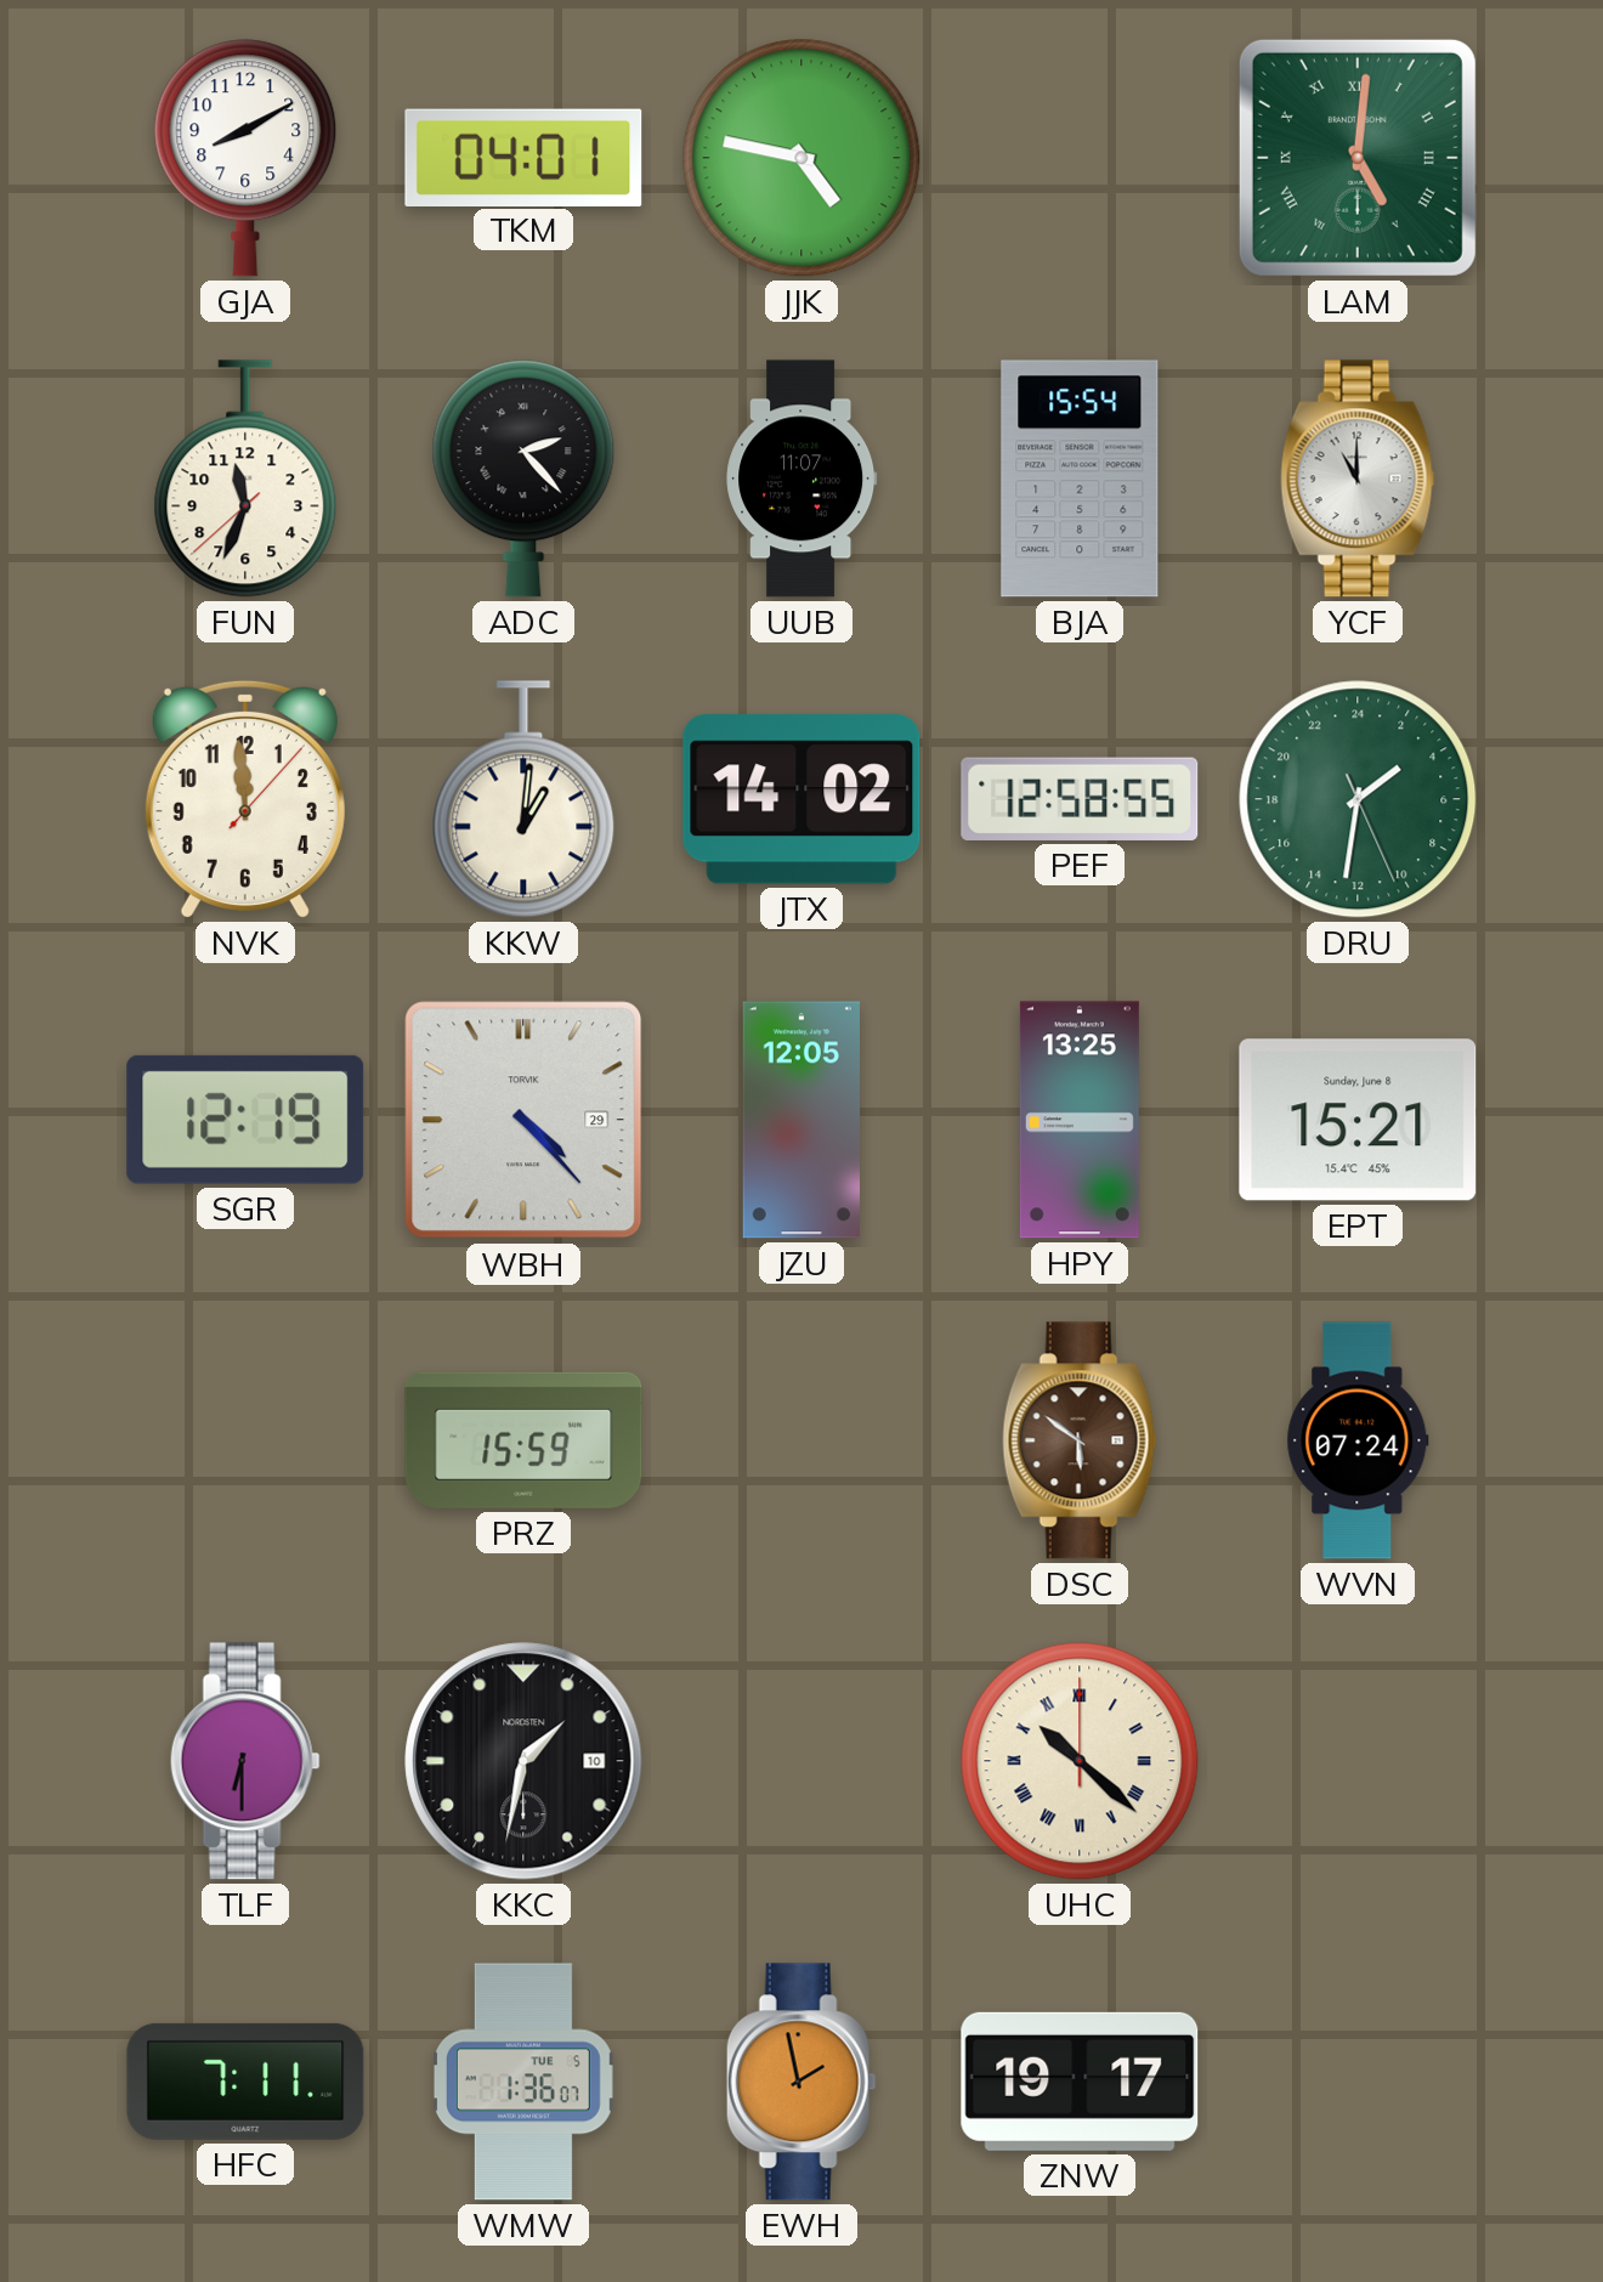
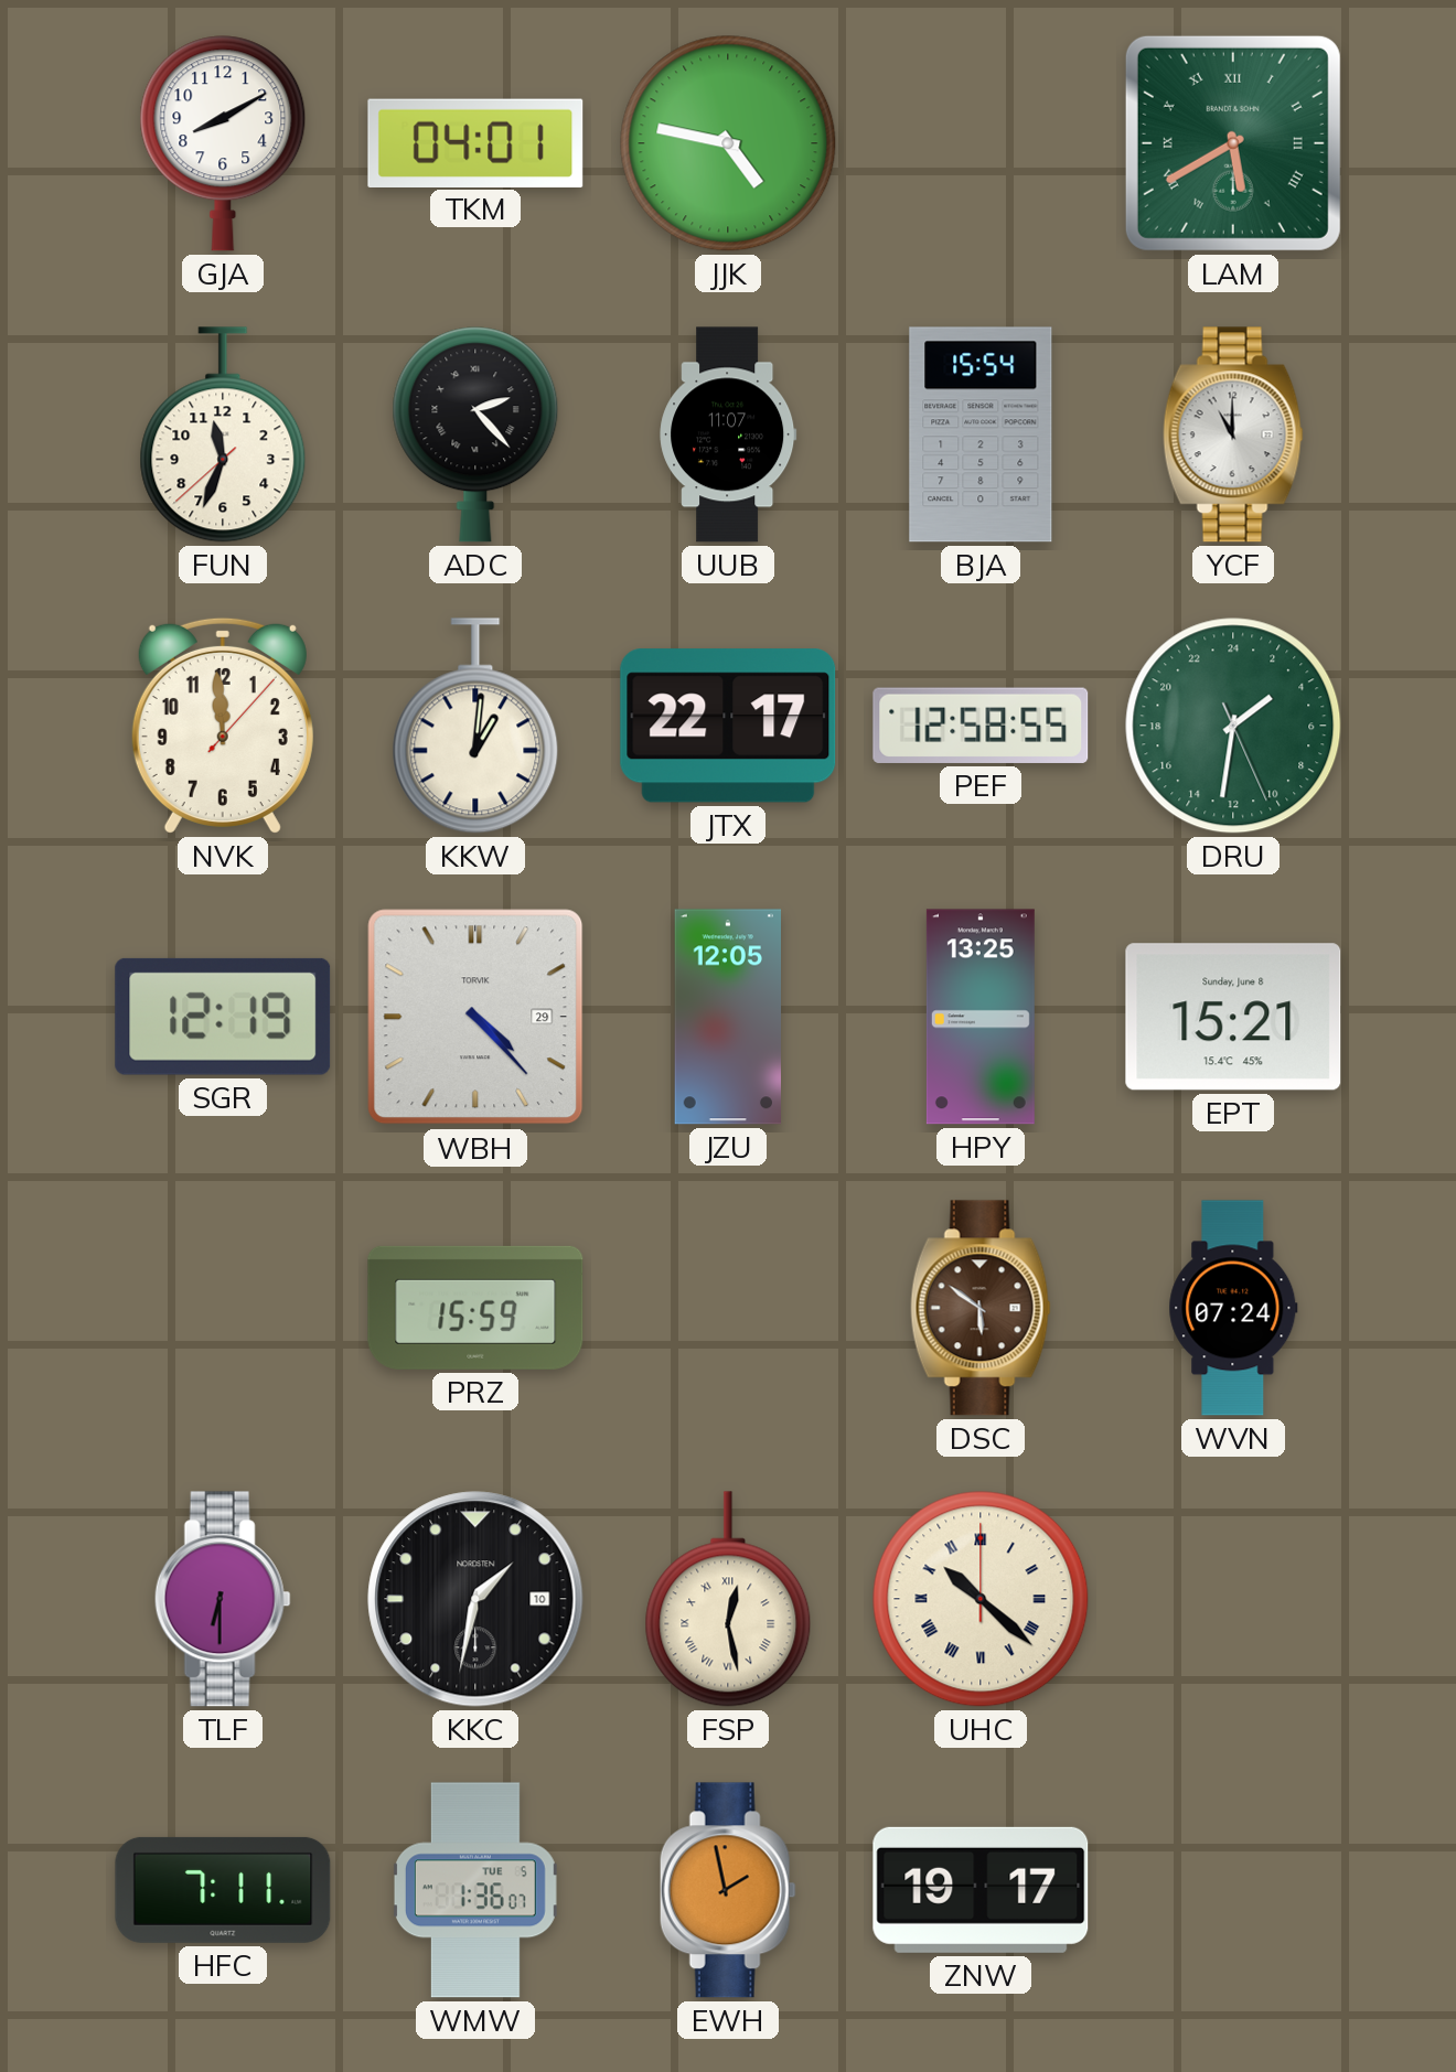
LAM: 5:01 -> 5:40 (1233, 143)
JTX: 14:02 -> 22:17 (728, 726)
FSP: none -> 12:28 (728, 1599)
